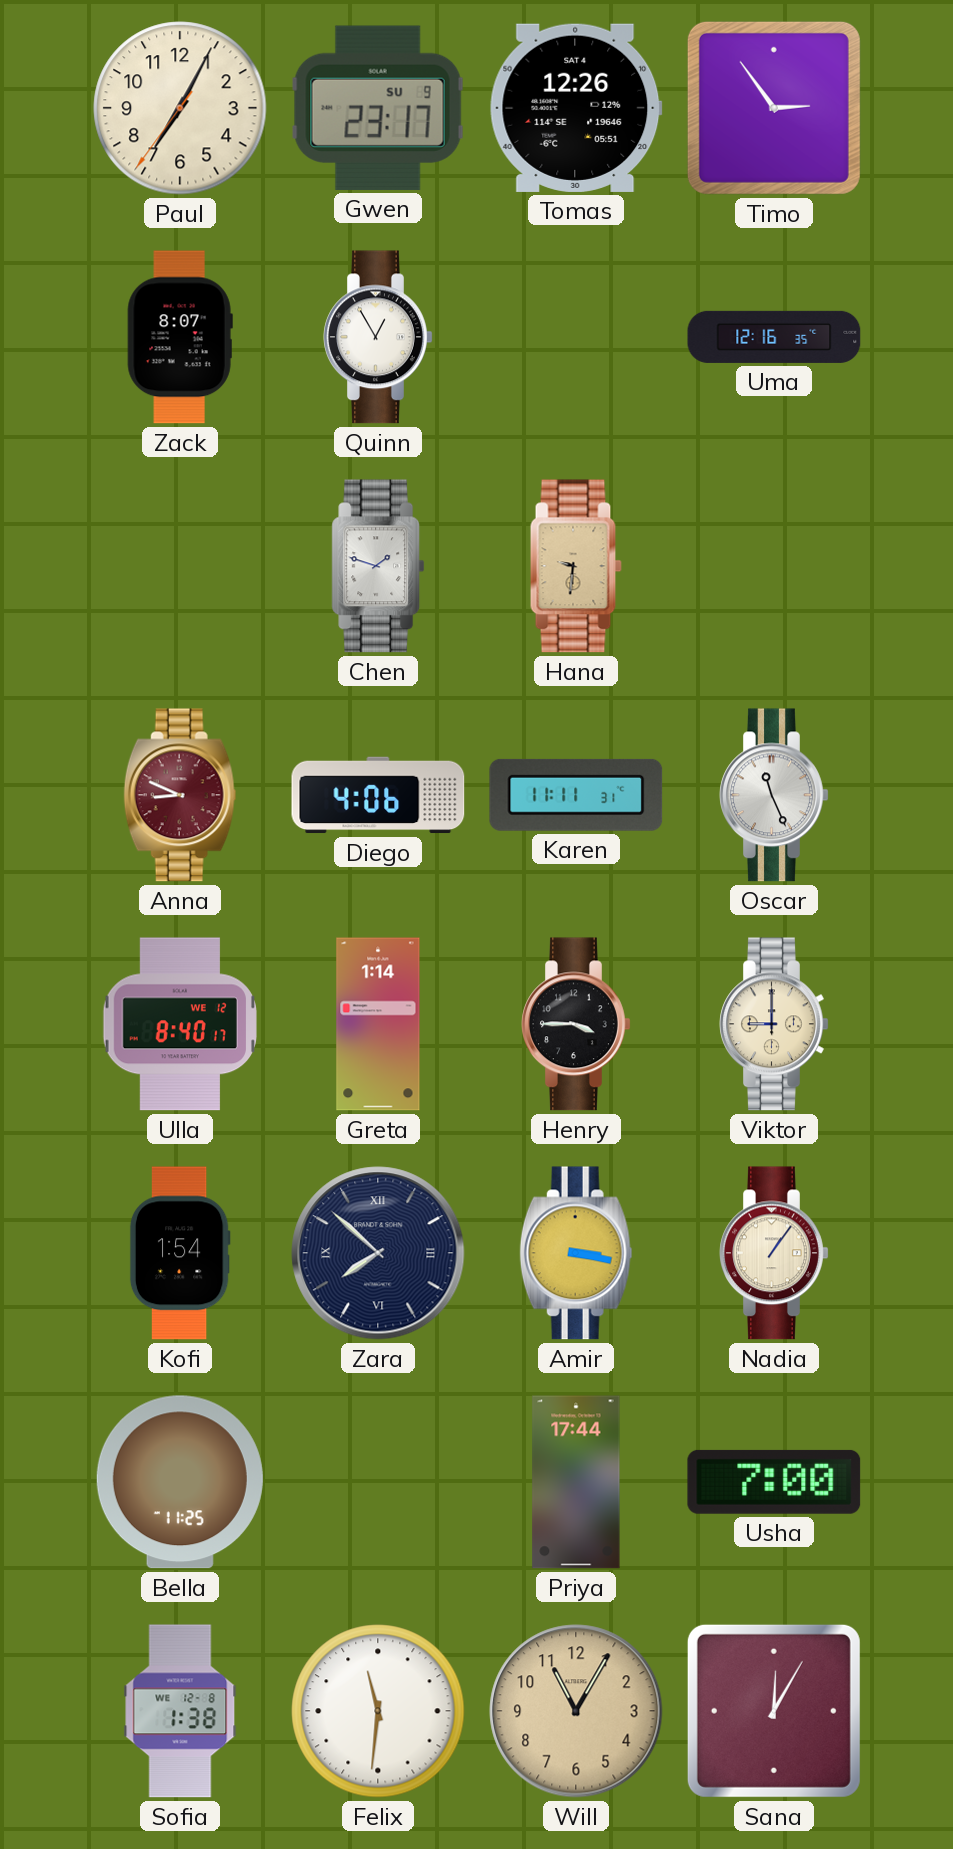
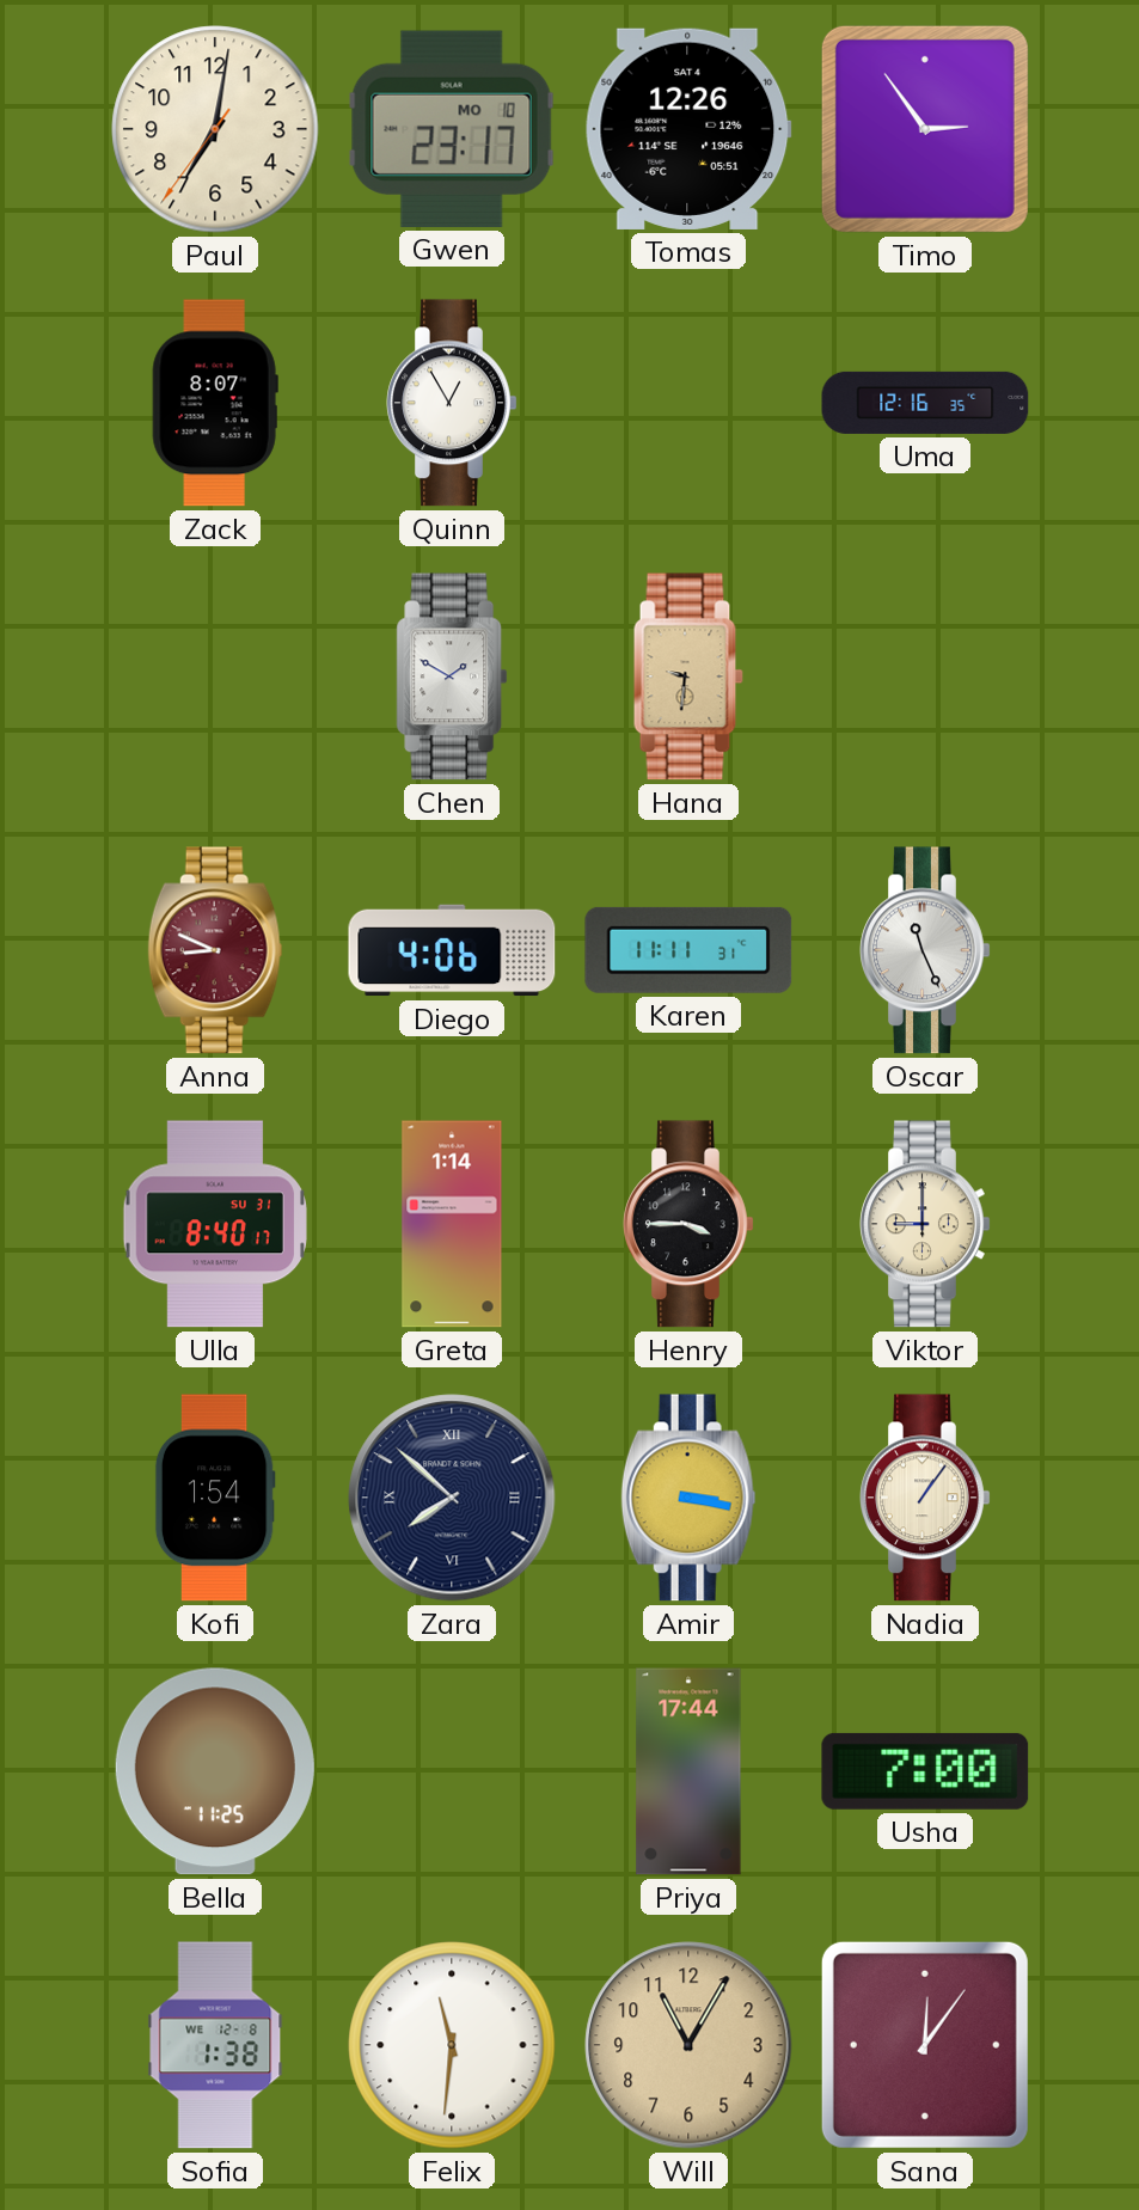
Paul: 7:04 -> 7:01 (215, 129)
Gwen date: SU 9 -> MO 10 (452, 129)
Chen: 1:48 -> 1:50 (452, 677)
Ulla date: WE 12 -> SU 31 (215, 1224)
Sana: 12:05 -> 12:06 (925, 2045)
